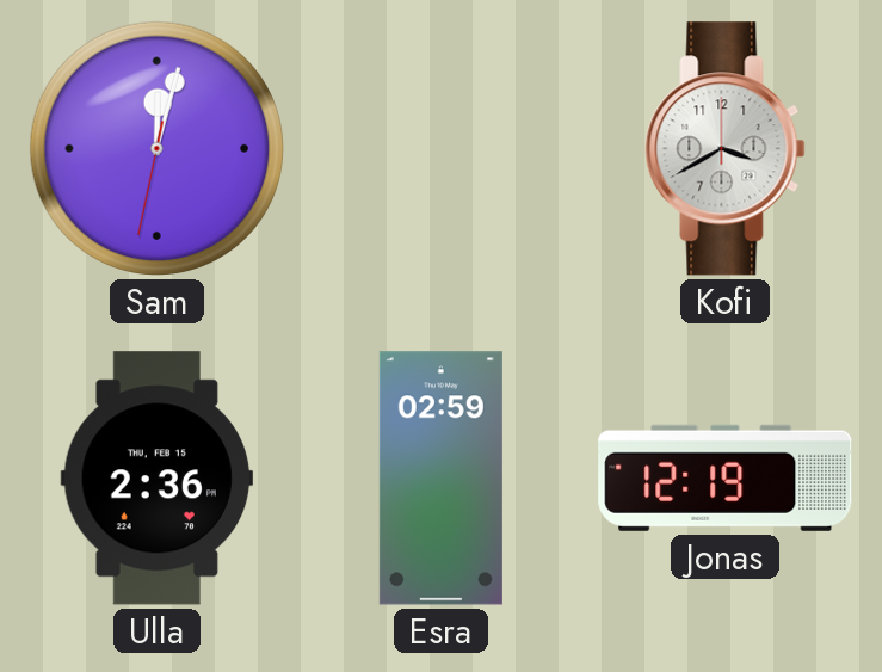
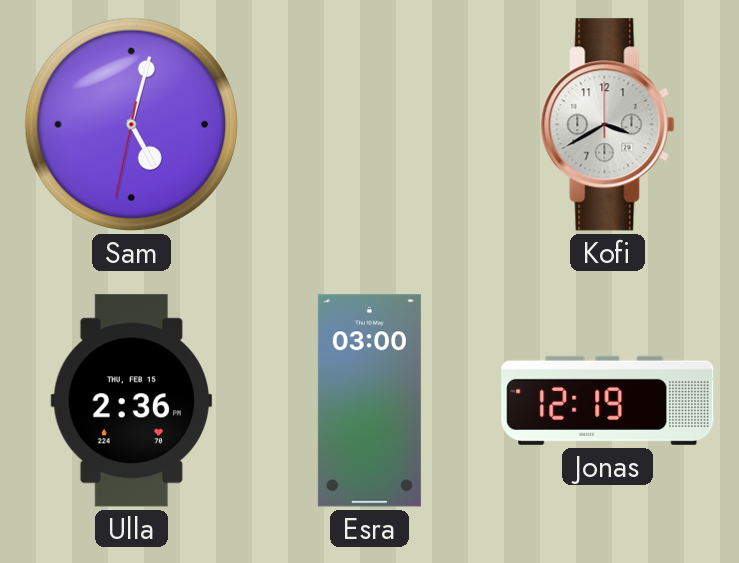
Sam: 12:02 -> 5:02 (131, 124)
Esra: 02:59 -> 03:00 (369, 401)
